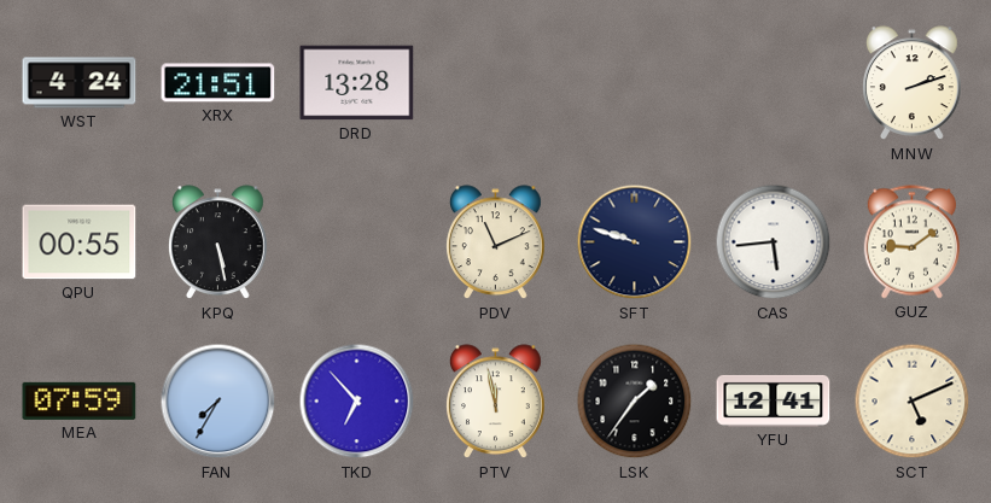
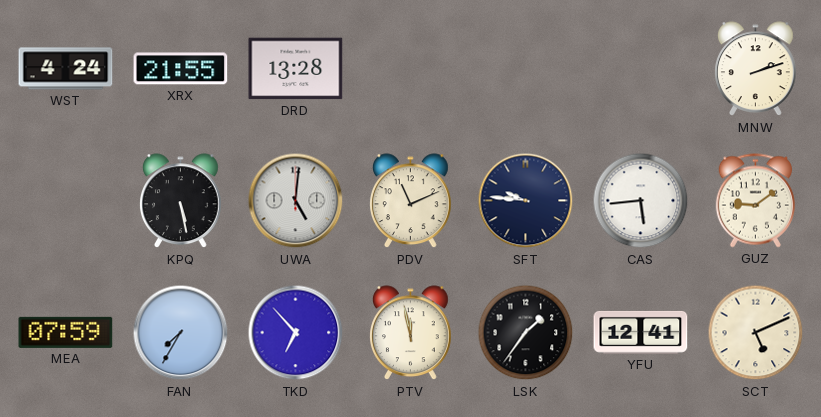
XRX: 21:51 -> 21:55 (181, 69)
QPU: 00:55 -> none (80, 242)
UWA: none -> 5:01 (296, 201)
SFT: 9:48 -> 9:46 (526, 201)
